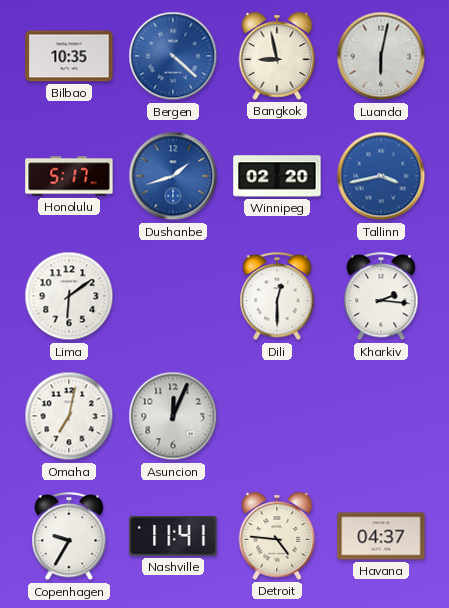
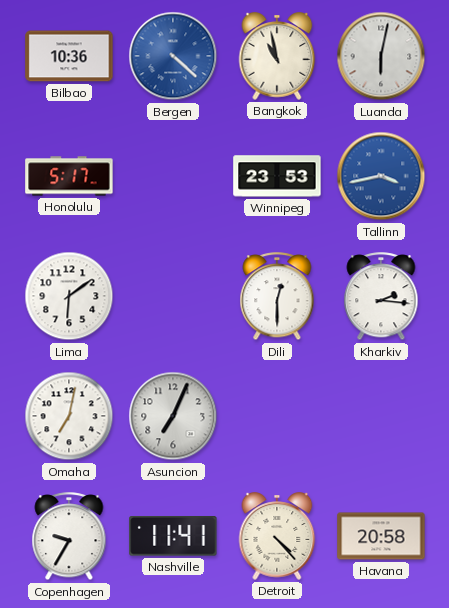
Bilbao: 10:35 -> 10:36 (69, 56)
Bangkok: 8:58 -> 10:58 (277, 56)
Dushanbe: 1:42 -> none (173, 176)
Winnipeg: 02:20 -> 23:53 (277, 176)
Asuncion: 12:04 -> 7:04 (173, 416)
Detroit: 4:46 -> 4:23 (277, 536)
Havana: 04:37 -> 20:58 (381, 536)
